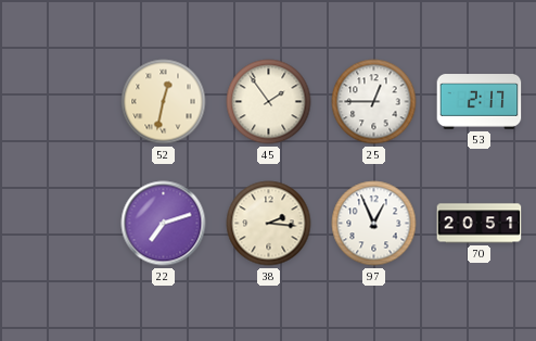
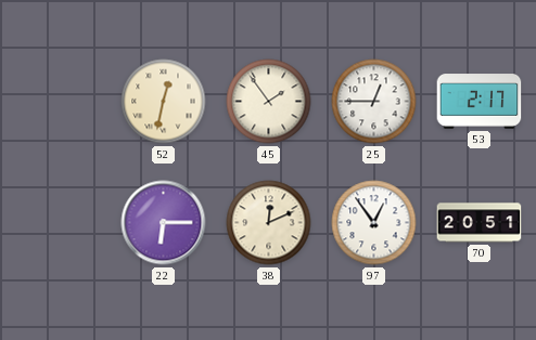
22: 7:12 -> 6:15 (164, 223)
38: 2:16 -> 12:11 (269, 223)
97: 12:56 -> 12:54 (374, 223)
